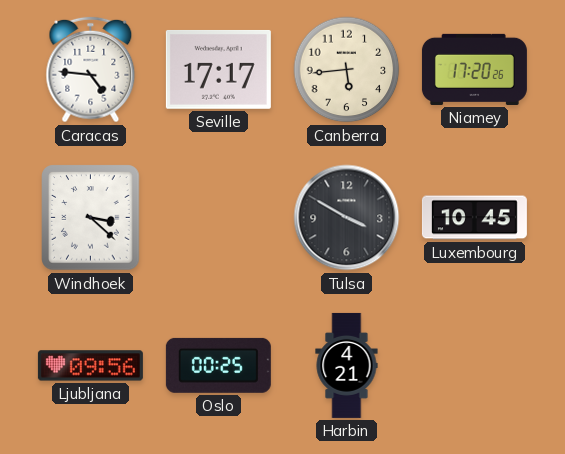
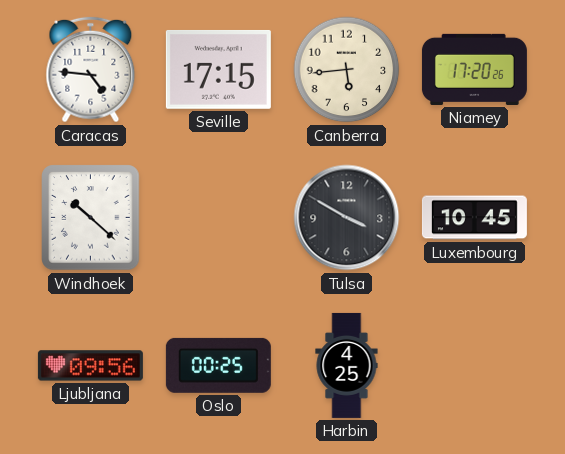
Seville: 17:17 -> 17:15 (218, 69)
Windhoek: 3:22 -> 10:22 (91, 218)
Harbin: 4:21 -> 4:25 (347, 365)
